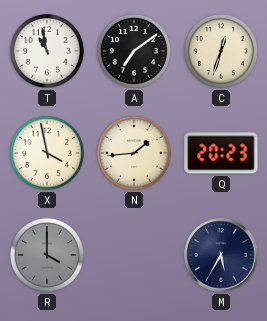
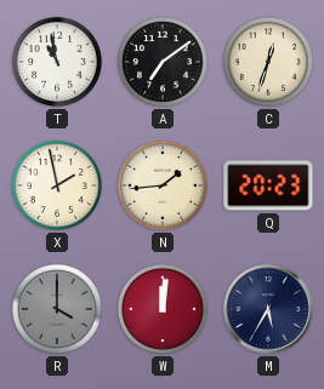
X: 3:58 -> 1:58 (57, 185)
W: none -> 12:01 (163, 309)
